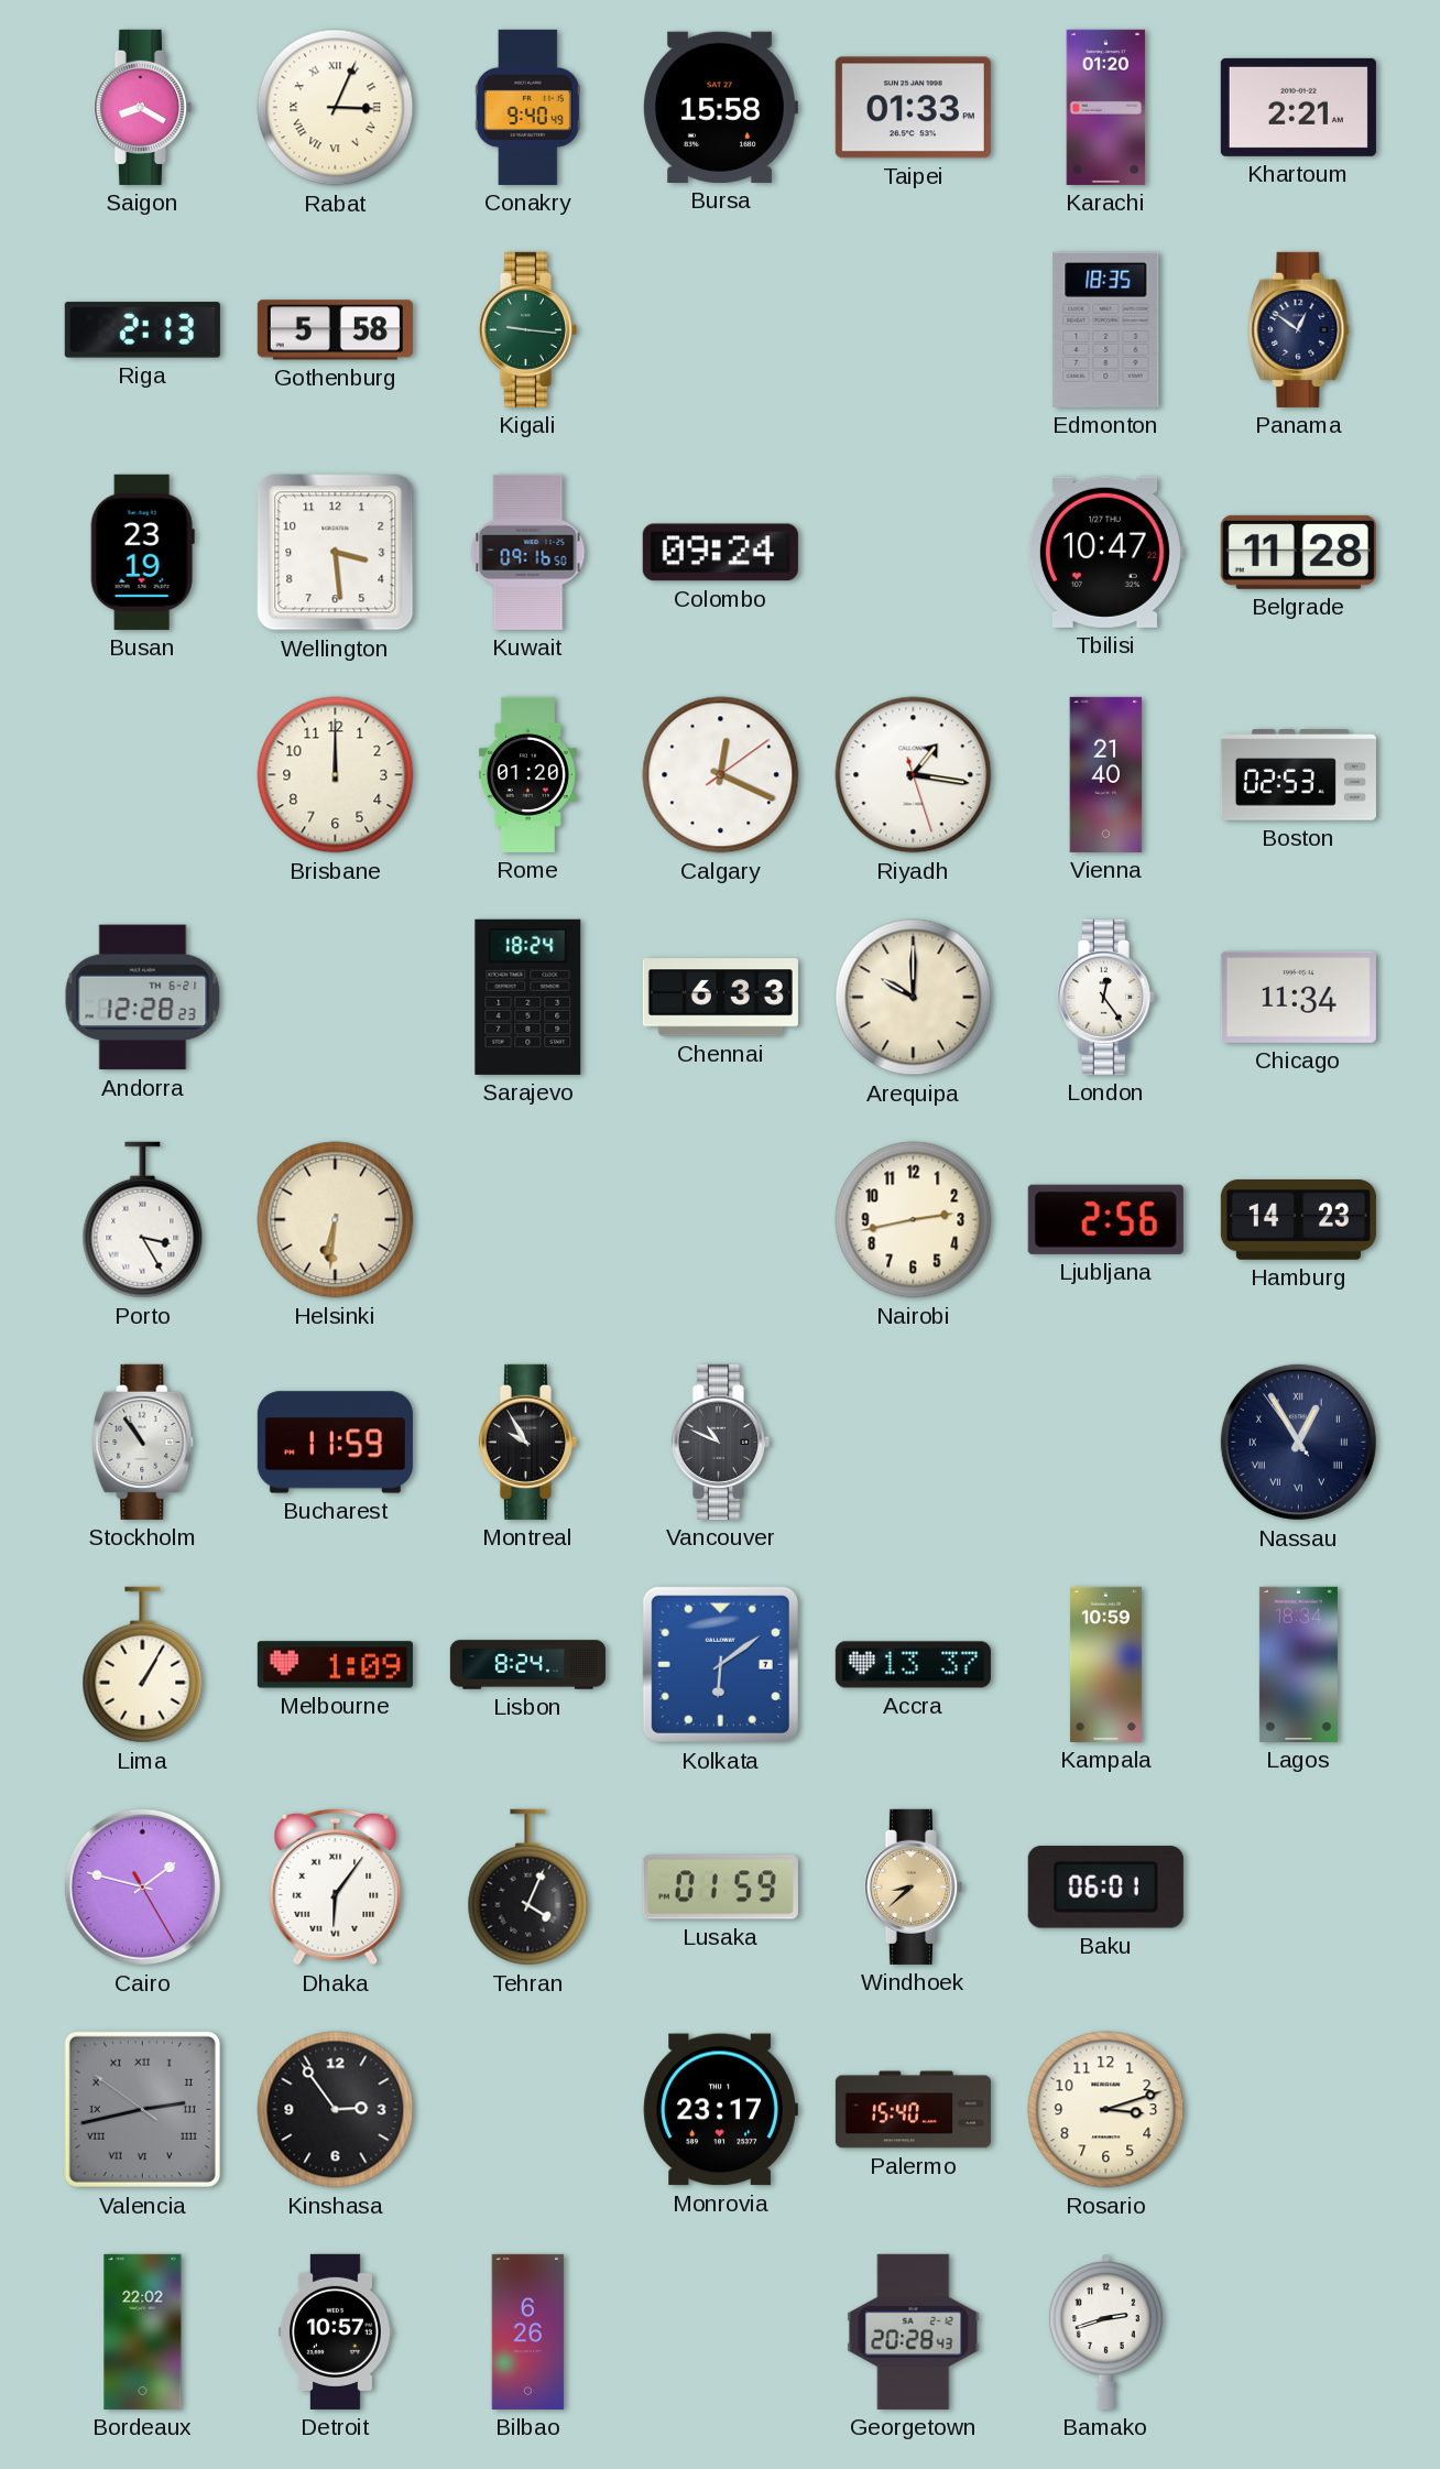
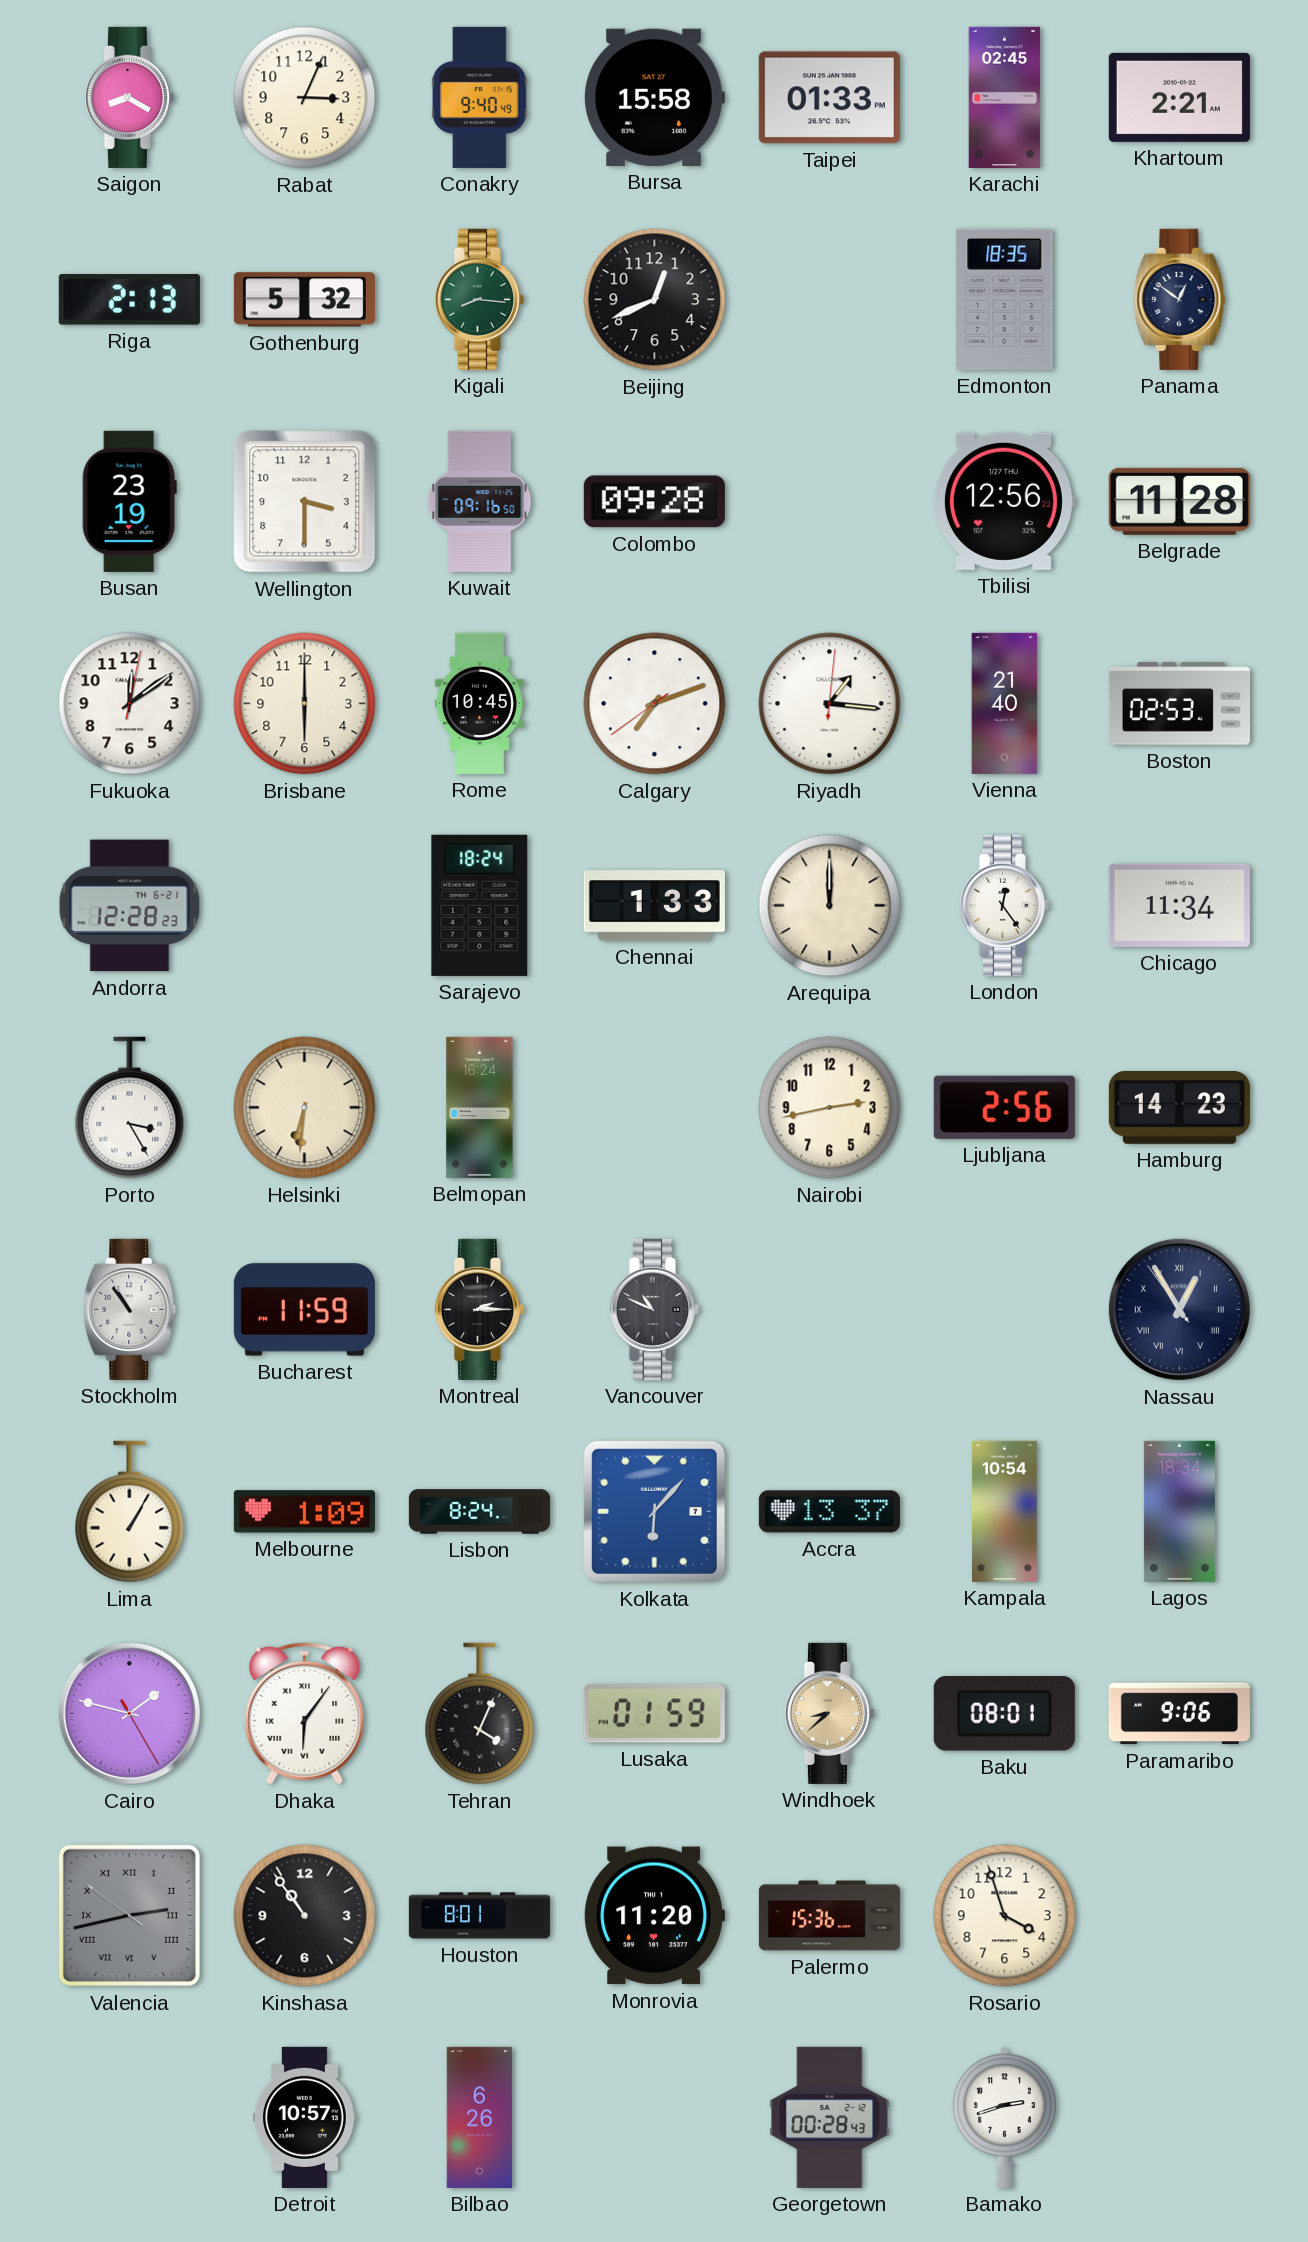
Rabat numerals: Roman -> Arabic (305, 98)
Karachi: 01:20 -> 02:45 (1005, 97)
Gothenburg: 5:58 -> 5:32 (304, 300)
Kigali: 9:16 -> 8:16 (479, 299)
Beijing: none -> 12:41 (655, 300)
Wellington: 3:29 -> 3:30 (305, 502)
Colombo: 09:24 -> 09:28 (654, 502)
Tbilisi: 10:47 -> 12:56 (1004, 501)
Fukuoka: none -> 12:09 (130, 704)
Brisbane: 12:00 -> 6:00 (305, 704)
Rome: 01:20 -> 10:45 (479, 703)
Calgary: 12:19 -> 7:11 (655, 704)
Riyadh: 1:16:27 -> 1:16:01 (830, 704)
Chennai: 6:33 -> 1:33 (654, 906)
Arequipa: 10:00 -> 12:00 (830, 906)
Belmopan: none -> 16:24 (480, 1107)
Montreal: 9:55 -> 2:15 (479, 1309)
Kolkata: 6:09 -> 6:07 (654, 1511)
Kampala: 10:59 -> 10:54 (1004, 1511)
Baku: 06:01 -> 08:01 (1004, 1714)
Paramaribo: none -> 9:06 (1179, 1714)
Kinshasa: 2:54 -> 10:54 (305, 1916)
Houston: none -> 8:01 (479, 1916)
Monrovia: 23:17 -> 11:20 (654, 1916)
Palermo: 15:40 -> 15:36 (829, 1916)
Rosario: 3:12 -> 3:57 (1005, 1916)
Bordeaux: 22:02 -> none (143, 2331)
Georgetown: 20:28 -> 00:28 (830, 2117)
